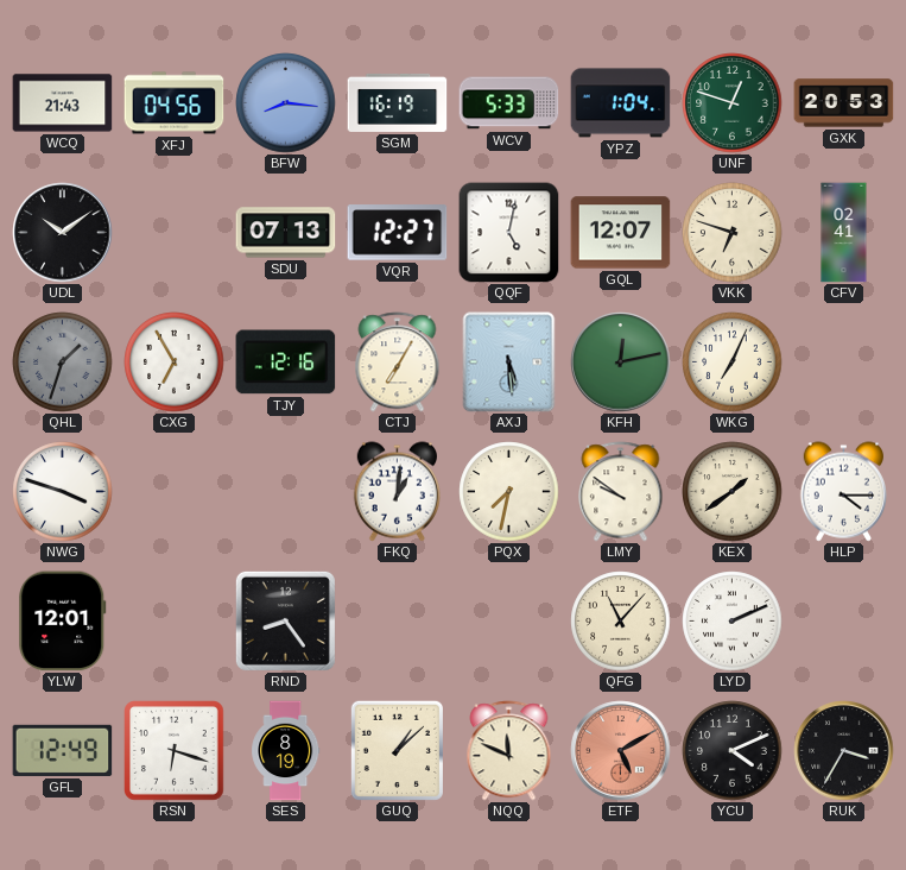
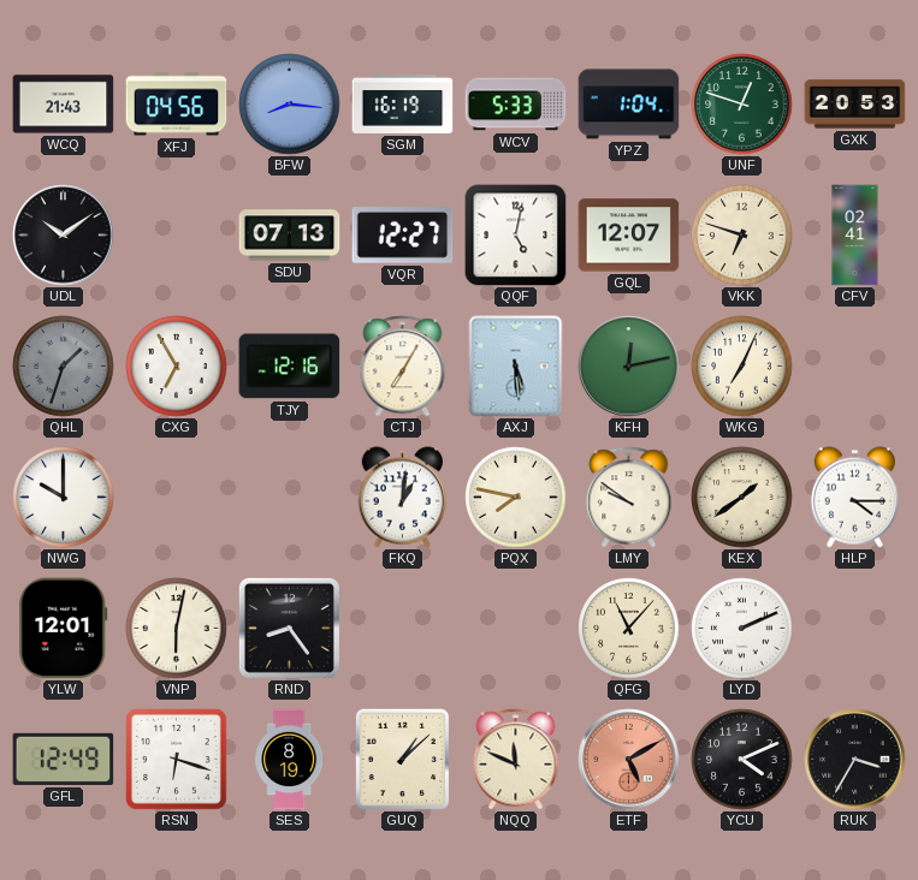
NWG: 3:48 -> 10:00 (64, 498)
PQX: 7:32 -> 7:47 (516, 498)
VNP: none -> 6:02 (177, 629)
